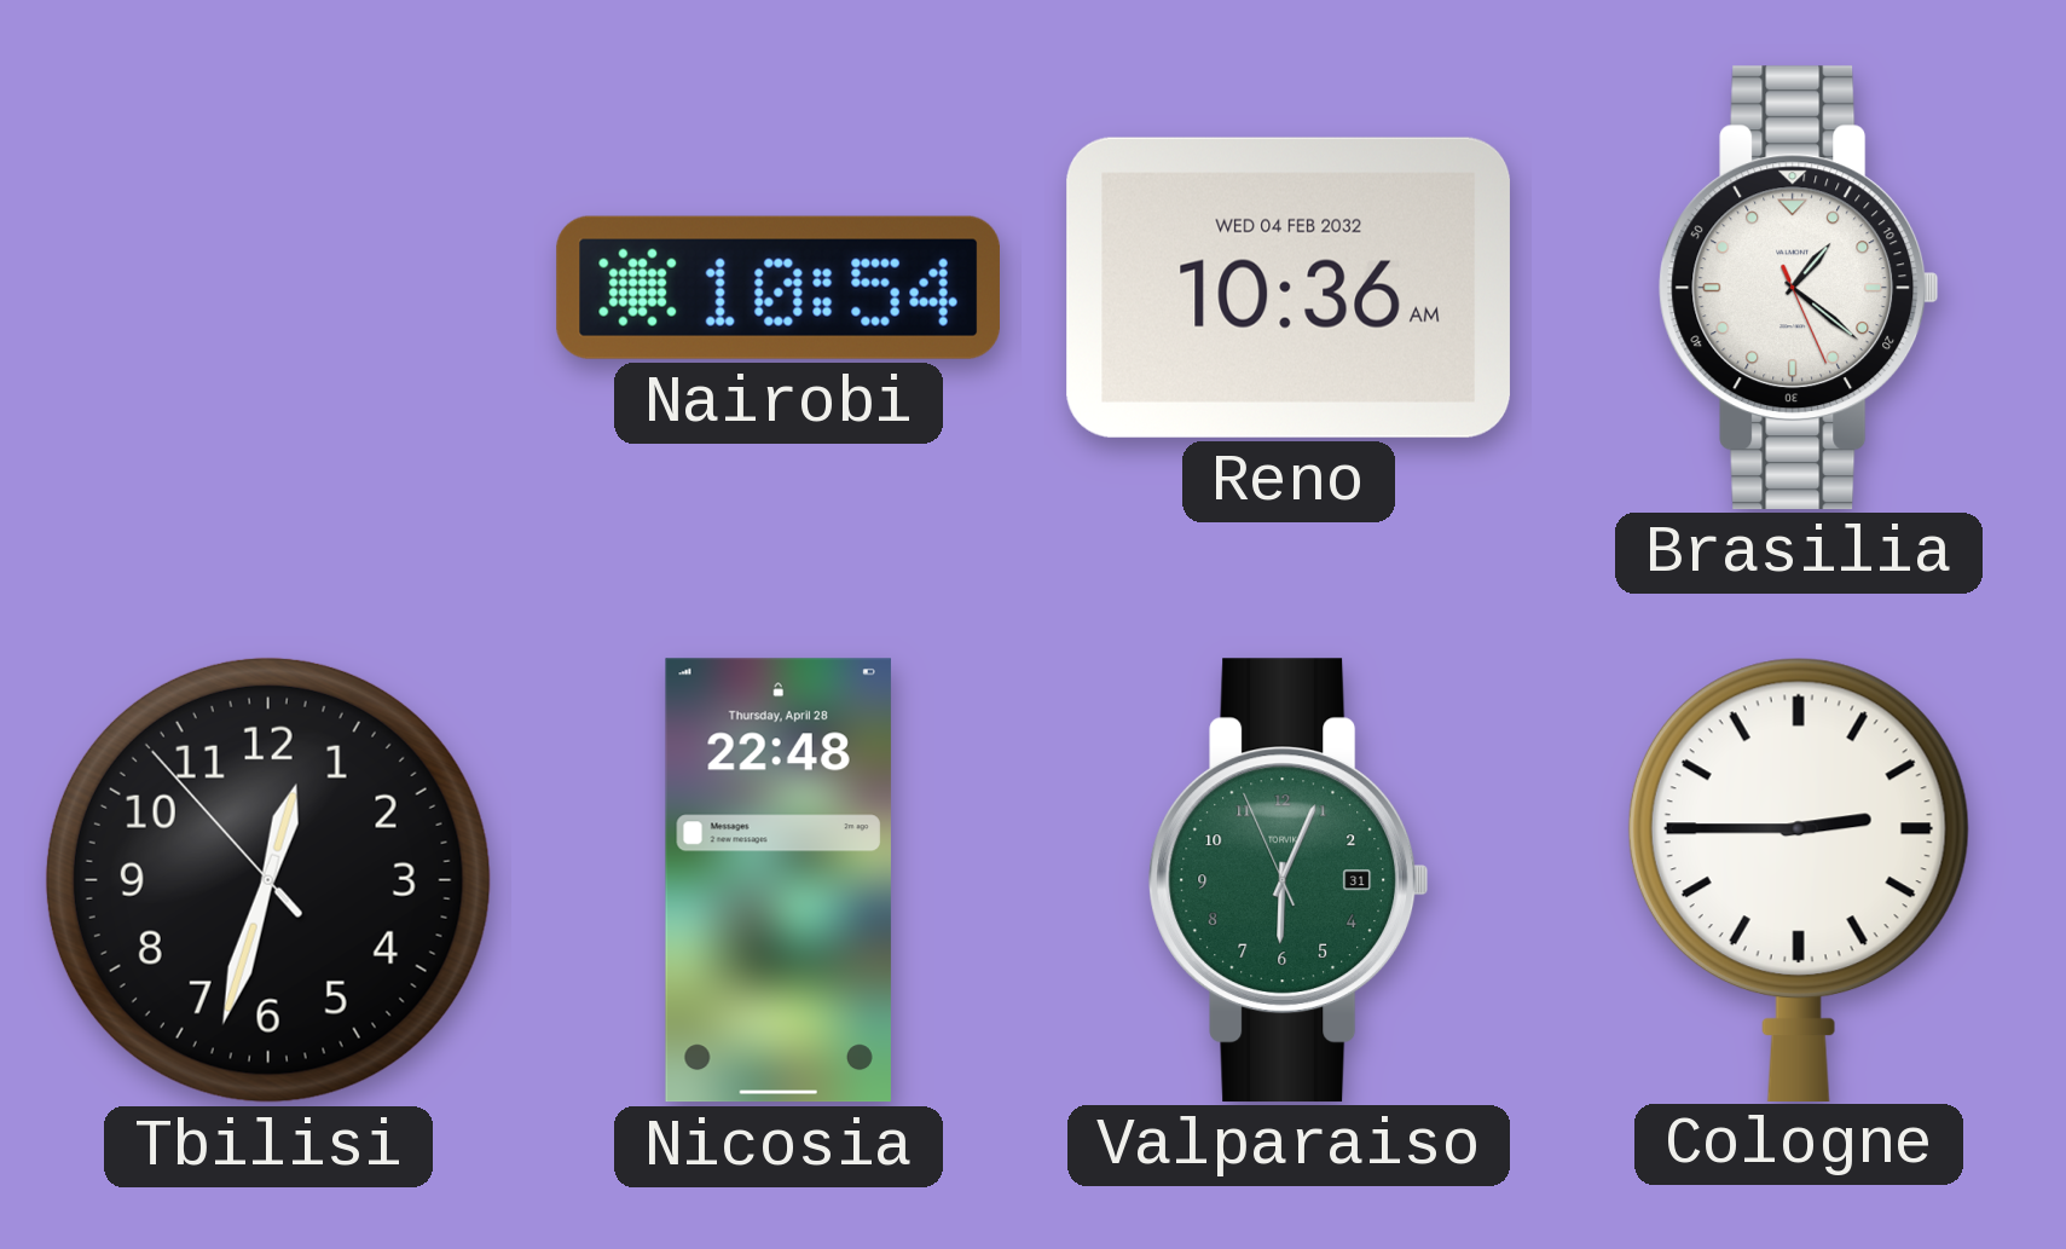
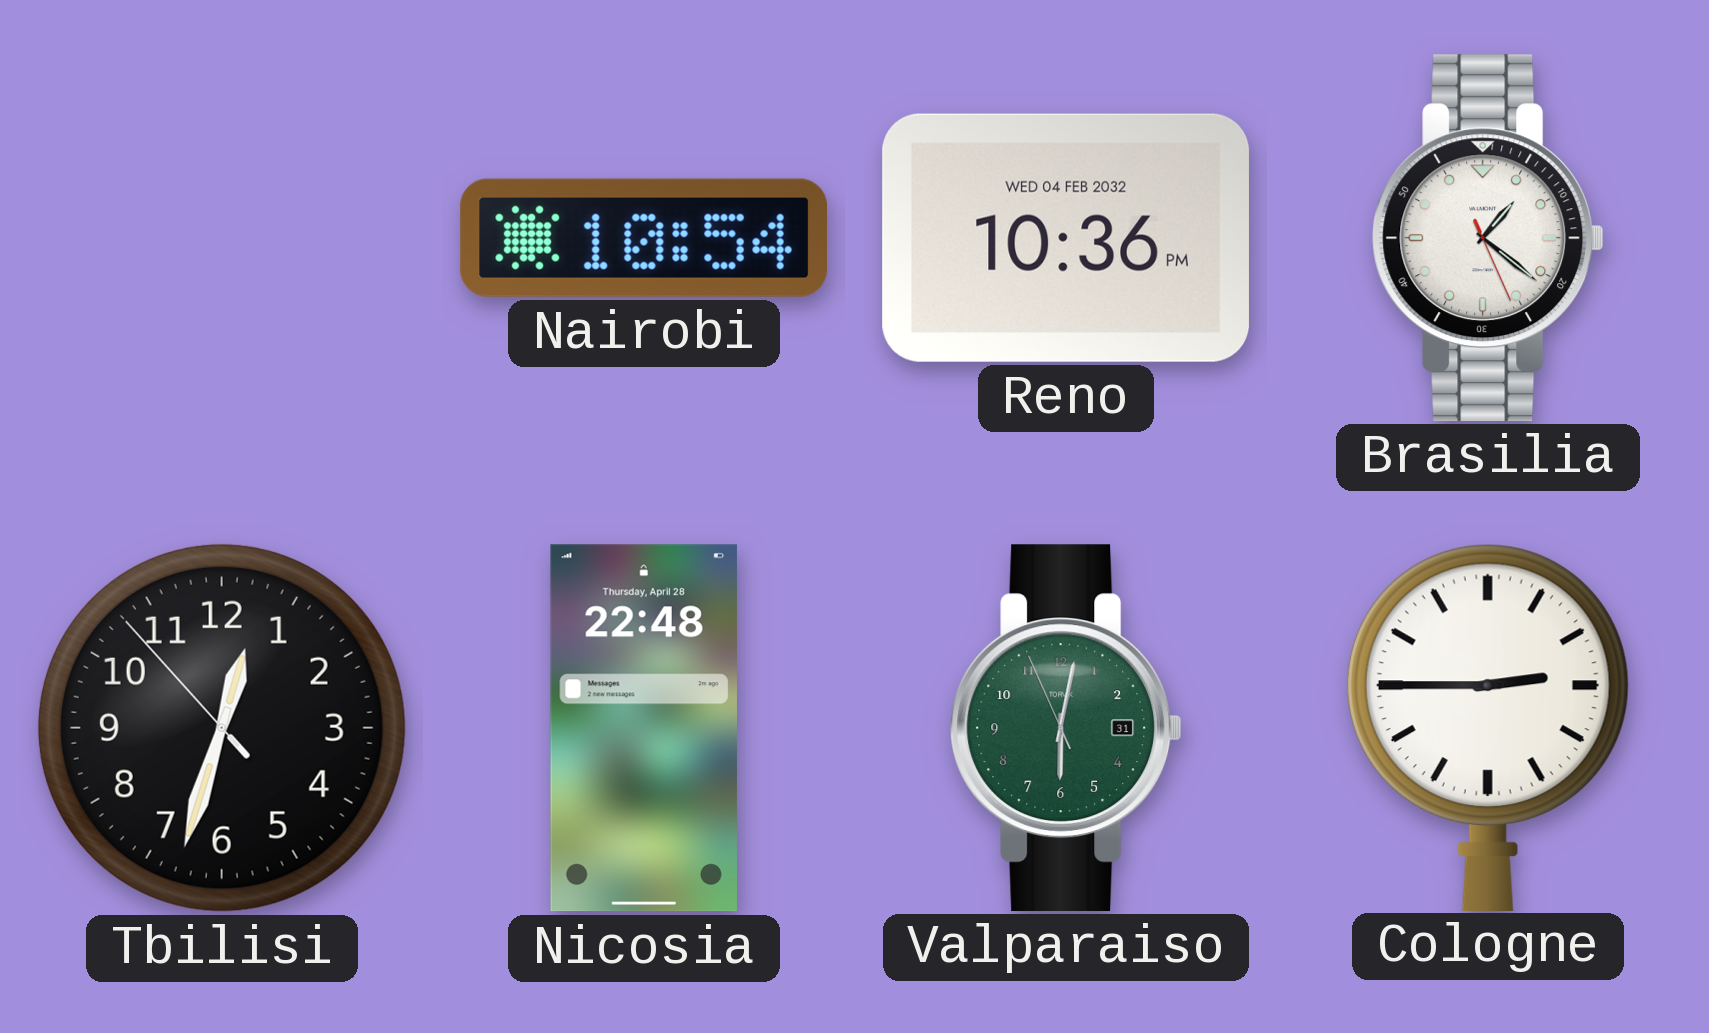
Reno: 10:36 AM -> 10:36 PM (1066, 238)
Valparaiso: 6:03 -> 6:01 (1066, 728)
